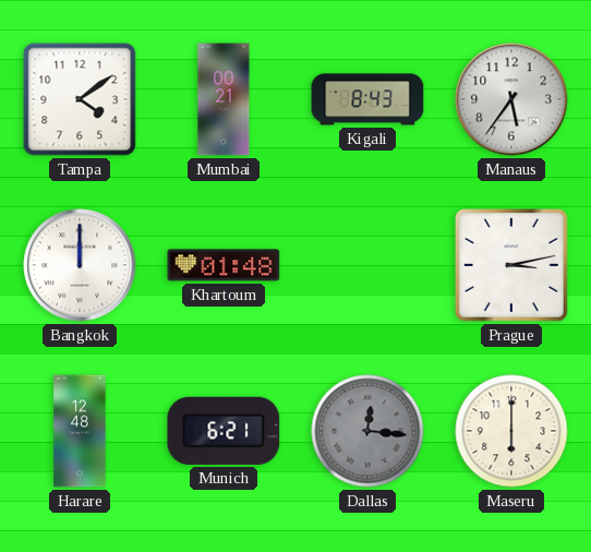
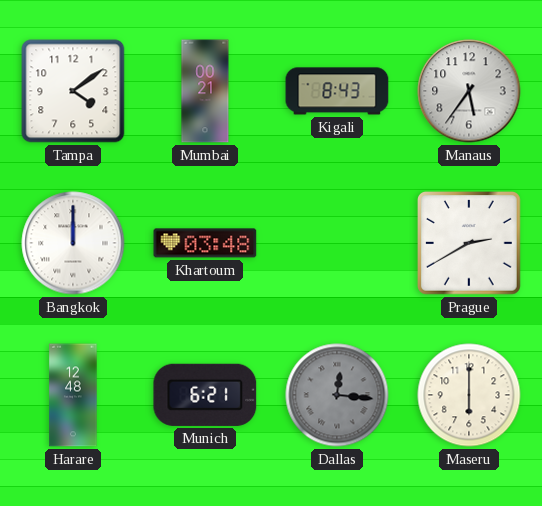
Khartoum: 01:48 -> 03:48 (205, 243)
Prague: 3:13 -> 2:40 (470, 244)
